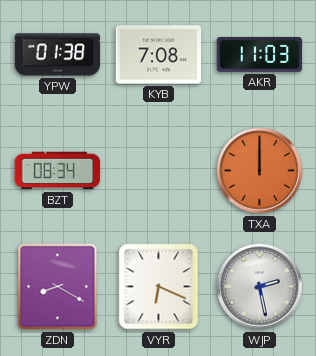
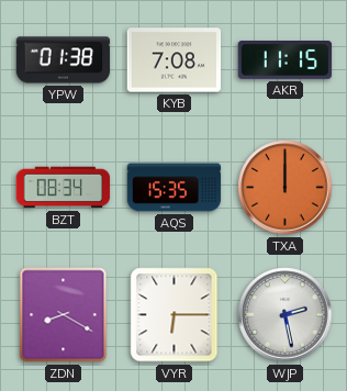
AKR: 11:03 -> 11:15 (286, 60)
AQS: none -> 15:35 (175, 188)
VYR: 6:19 -> 6:15 (175, 315)
